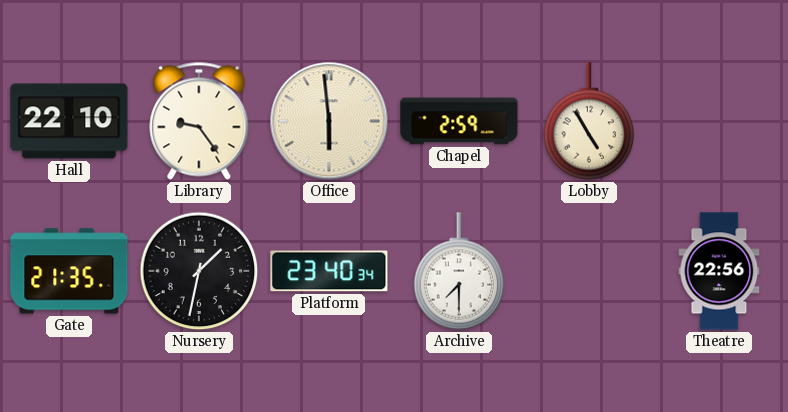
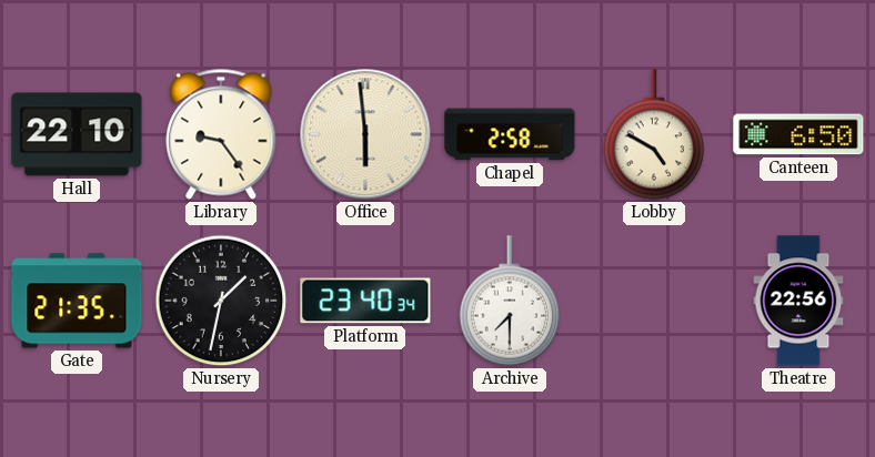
Chapel: 2:59 -> 2:58 (510, 134)
Lobby: 4:55 -> 4:50 (654, 134)
Canteen: none -> 6:50 (798, 134)
